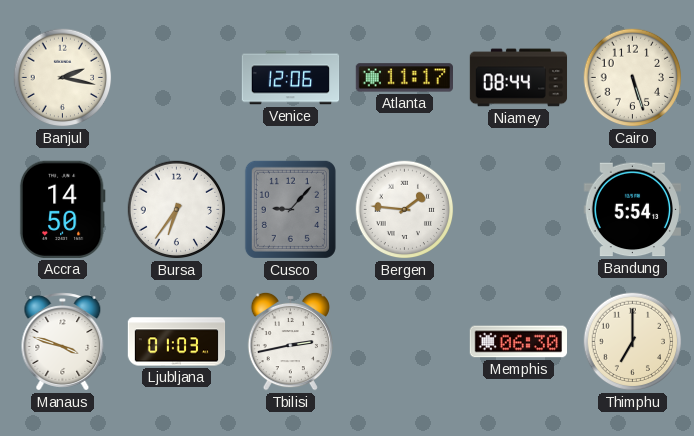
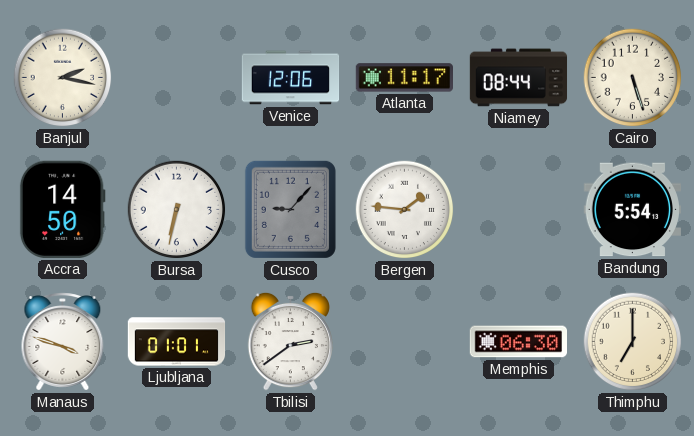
Bursa: 6:36 -> 6:32 (177, 210)
Ljubljana: 01:03 -> 01:01 (177, 342)
Tbilisi: 2:43 -> 2:39 (290, 341)
